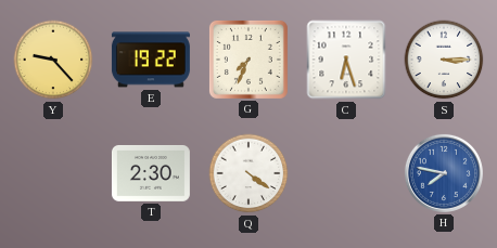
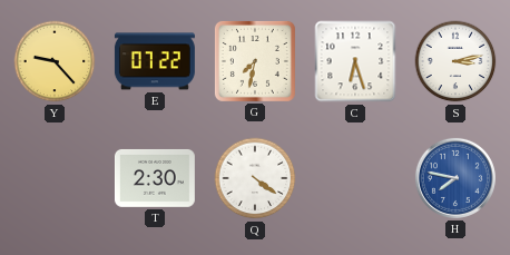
E: 19:22 -> 07:22 (155, 61)
G: 7:34 -> 7:32 (255, 61)
S: 3:15 -> 3:13 (455, 61)
